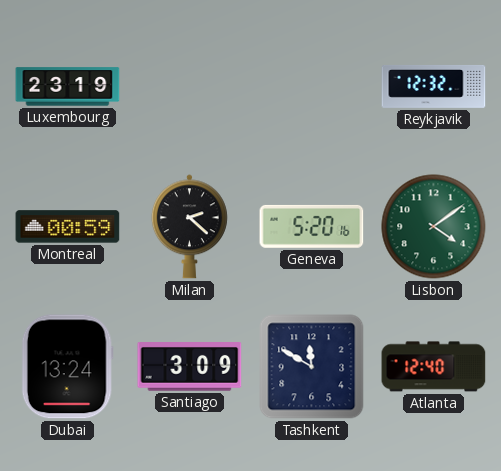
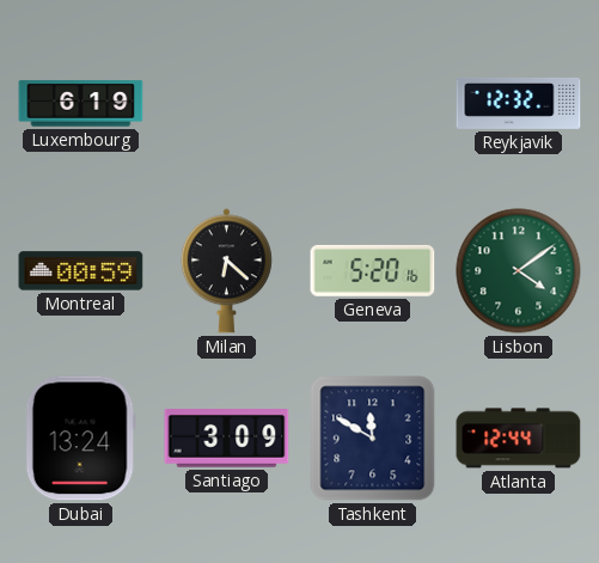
Luxembourg: 23:19 -> 6:19 (81, 104)
Milan: 2:22 -> 6:22 (226, 271)
Atlanta: 12:40 -> 12:44 (519, 439)
